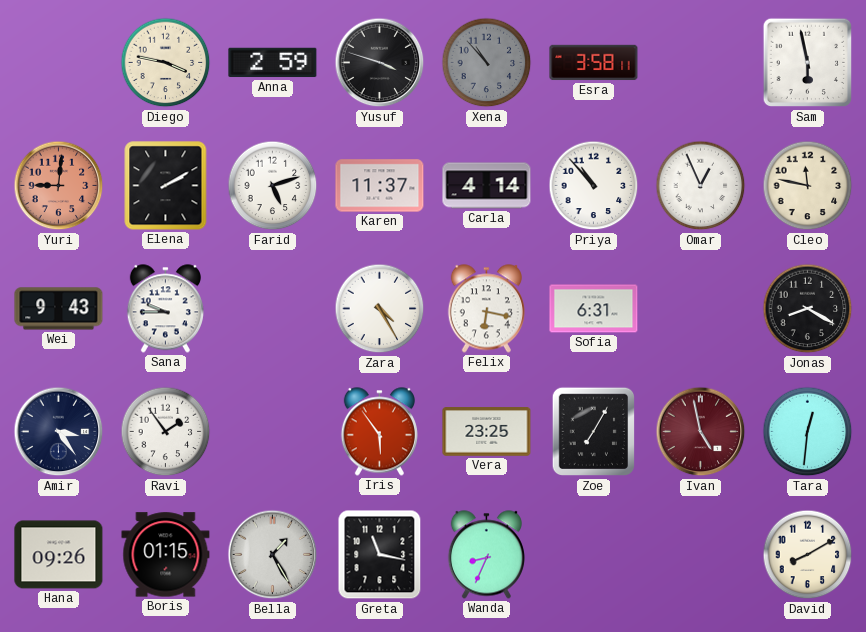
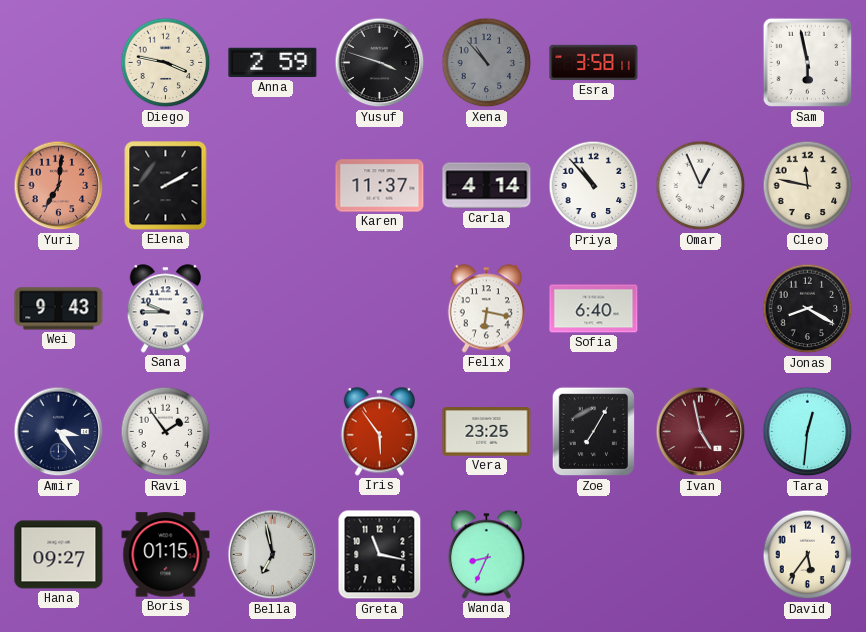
Yuri: 9:01 -> 7:01 (59, 186)
Farid: 5:12 -> none (273, 186)
Zara: 4:25 -> none (380, 309)
Sofia: 6:31 -> 6:40 (594, 309)
Hana: 09:26 -> 09:27 (59, 555)
Bella: 1:25 -> 6:58 (273, 555)
David: 8:10 -> 5:36 (808, 555)
